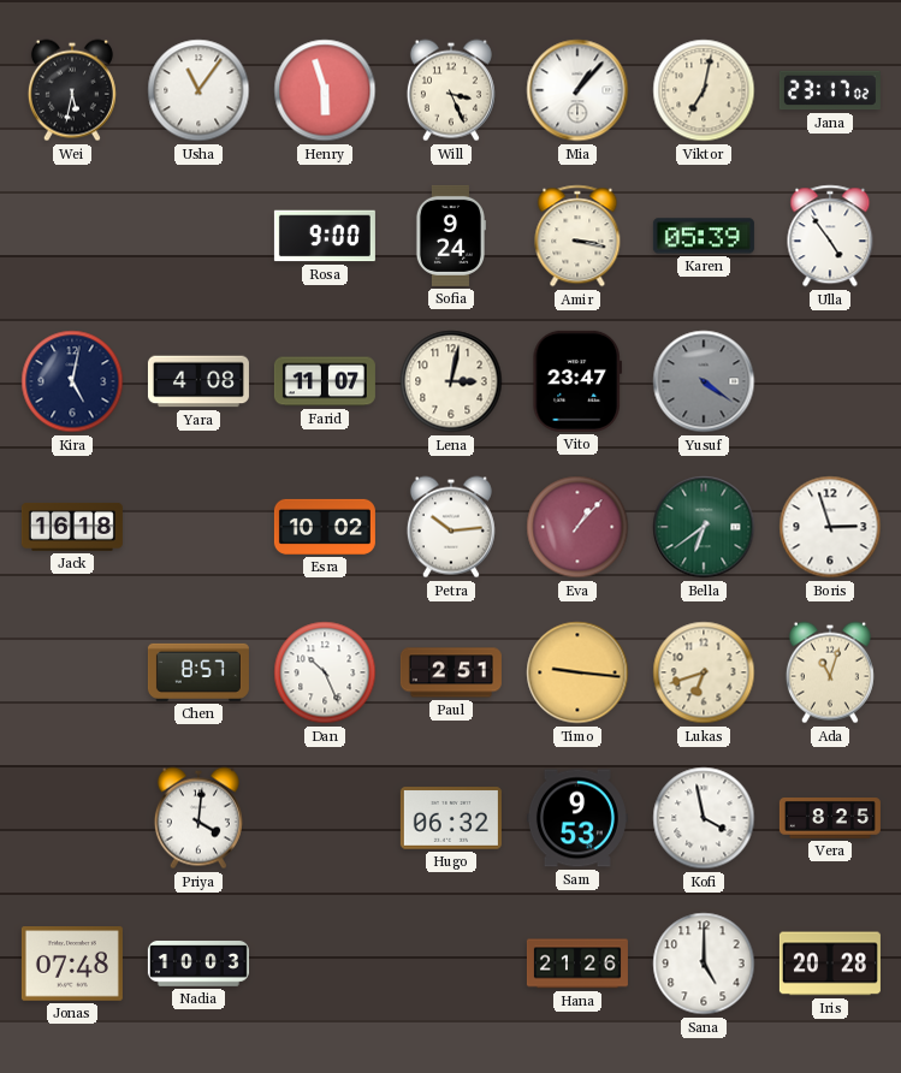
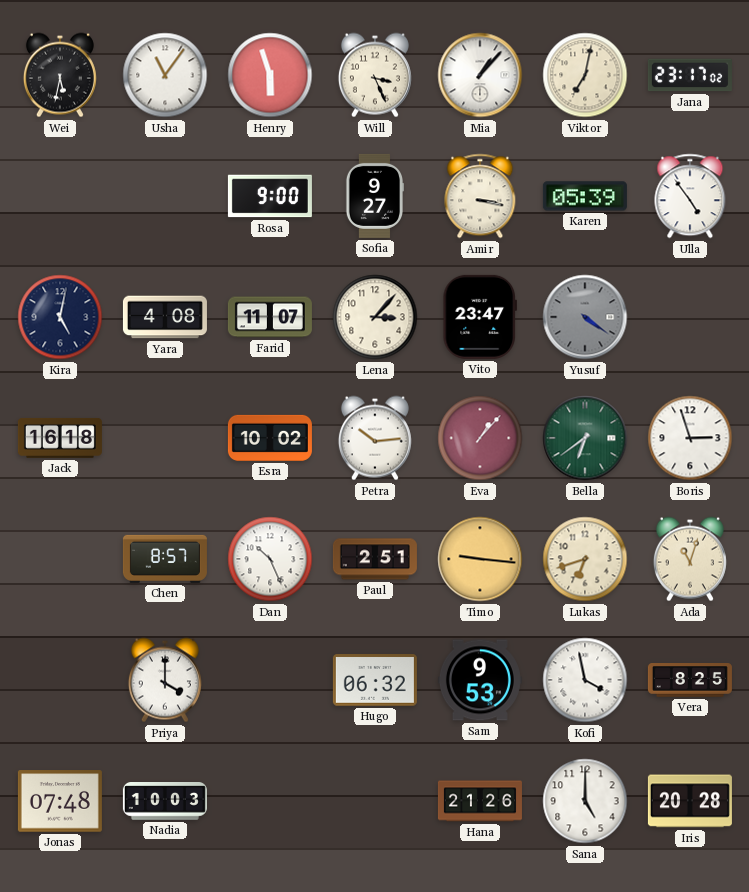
Sofia: 9:24 -> 9:27 (374, 196)
Lena: 3:02 -> 3:07 (375, 317)
Priya: 4:01 -> 4:00 (165, 680)
